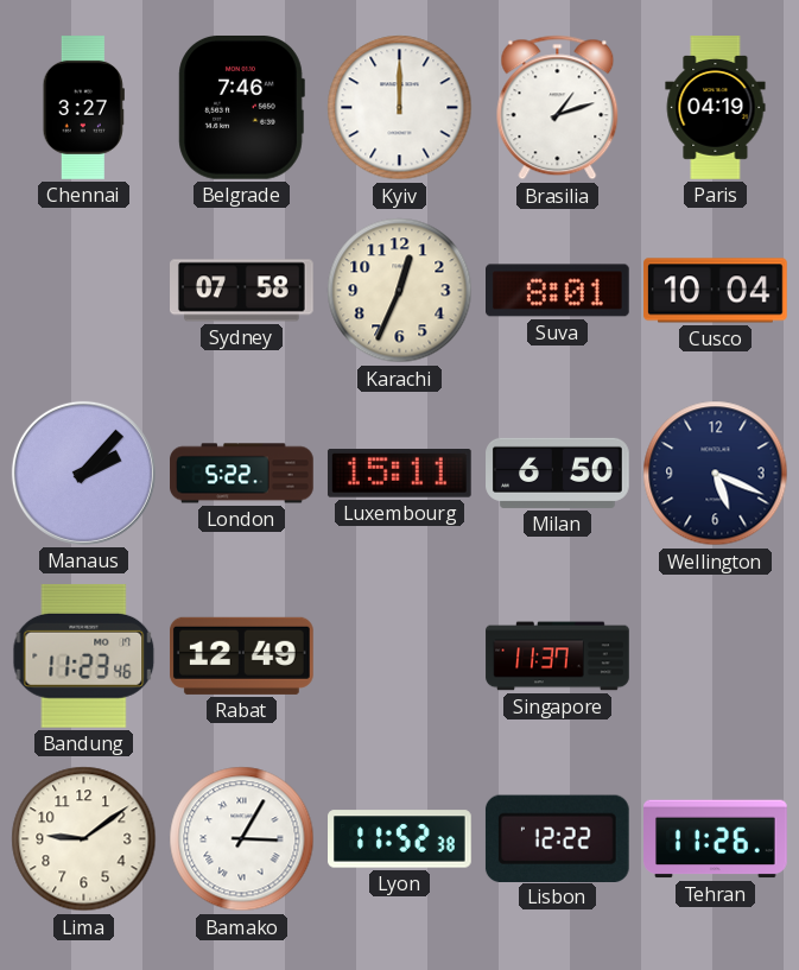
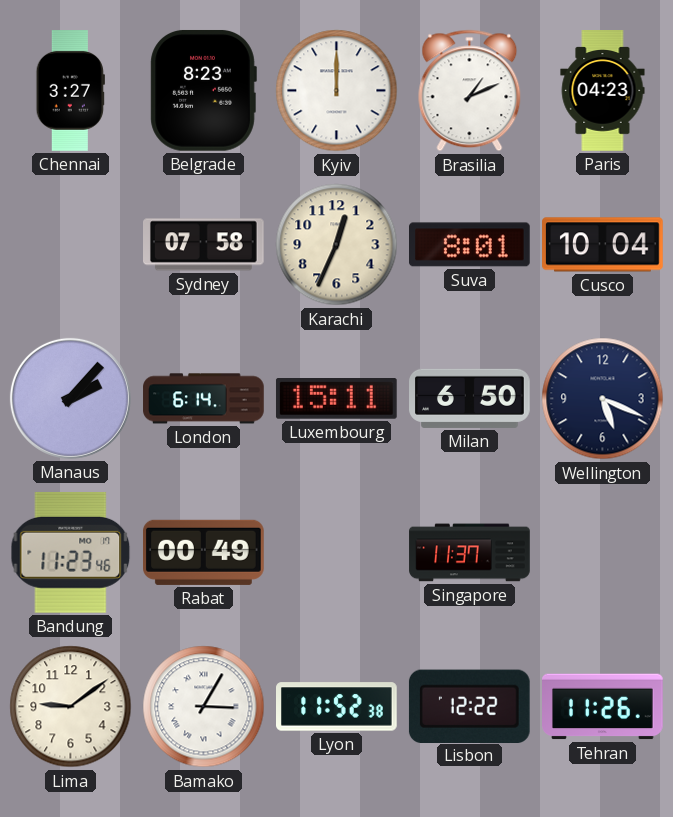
Belgrade: 7:46 -> 8:23 (203, 90)
Brasilia: 1:12 -> 1:11 (470, 91)
Paris: 04:19 -> 04:23 (603, 91)
London: 5:22 -> 6:14 (204, 399)
Rabat: 12:49 -> 00:49 (204, 552)
